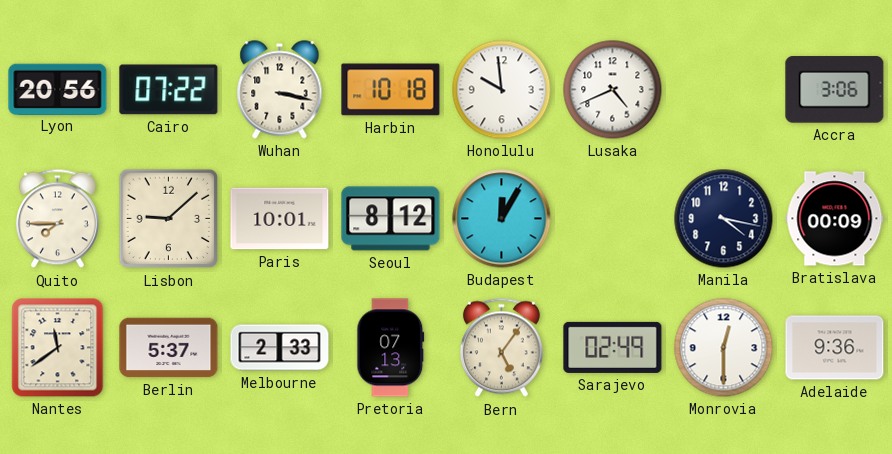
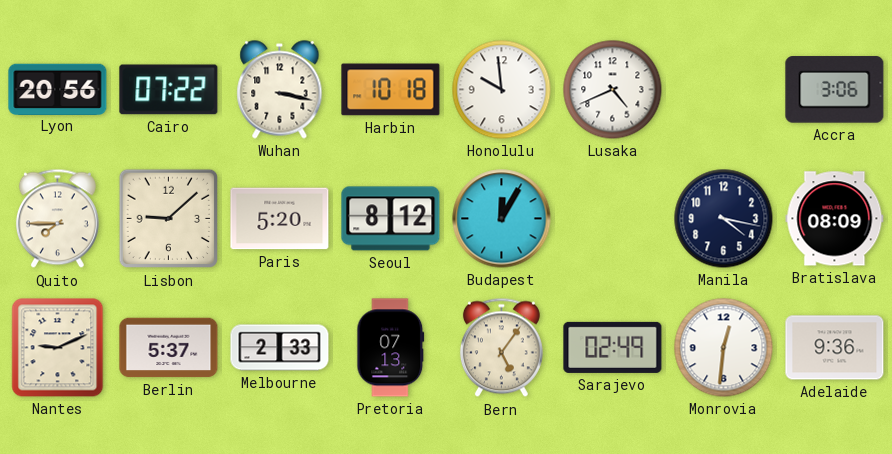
Paris: 10:01 -> 5:20 (280, 219)
Bratislava: 00:09 -> 08:09 (835, 219)
Nantes: 11:39 -> 9:11 (58, 348)
Monrovia: 12:30 -> 12:31 (724, 348)
